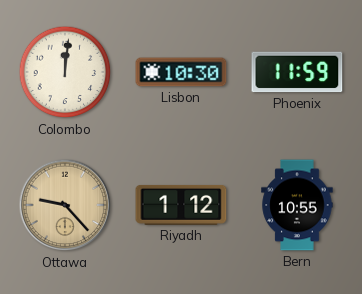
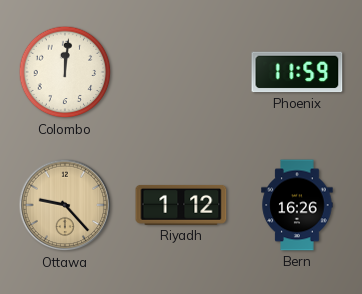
Lisbon: 10:30 -> none (181, 72)
Bern: 10:55 -> 16:26 (297, 205)
